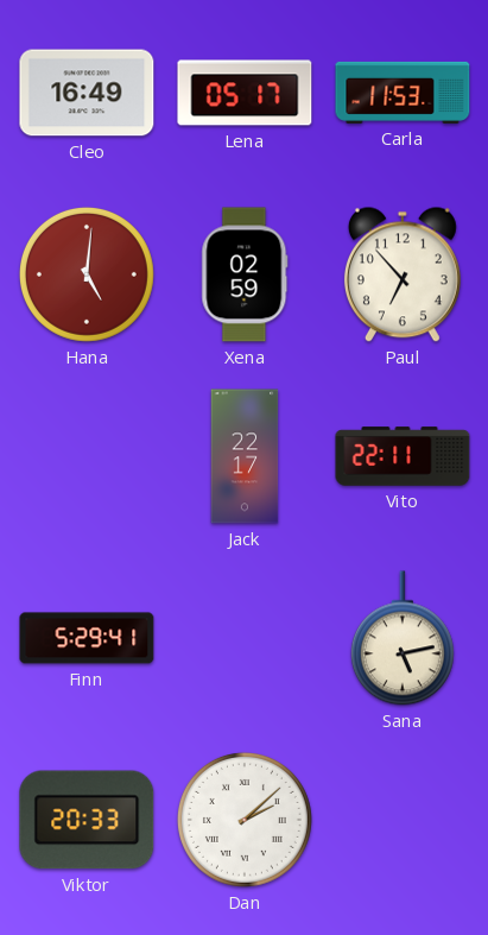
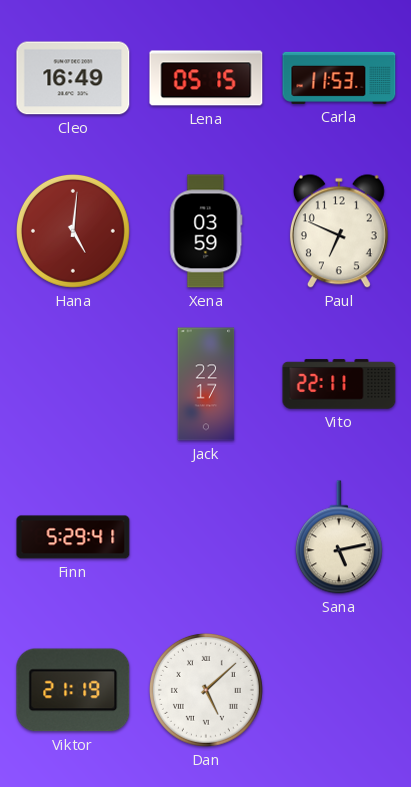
Lena: 05:17 -> 05:15 (206, 78)
Xena: 02:59 -> 03:59 (206, 231)
Paul: 6:53 -> 6:49 (339, 231)
Viktor: 20:33 -> 21:19 (73, 690)
Dan: 2:08 -> 5:08 (206, 690)
